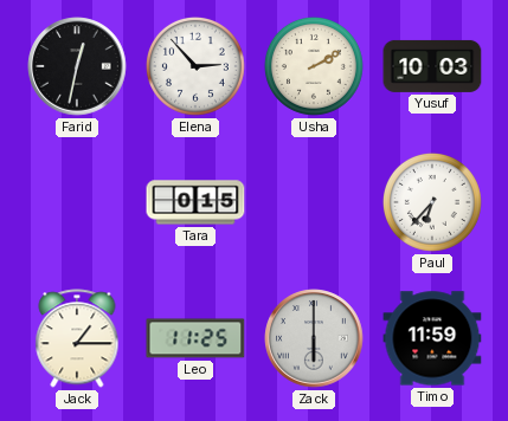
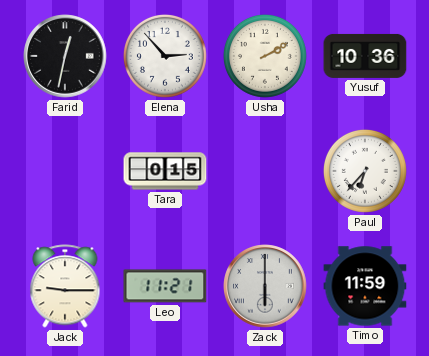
Yusuf: 10:03 -> 10:36 (365, 56)
Jack: 1:15 -> 9:15 (65, 286)
Leo: 11:25 -> 11:21 (165, 286)
